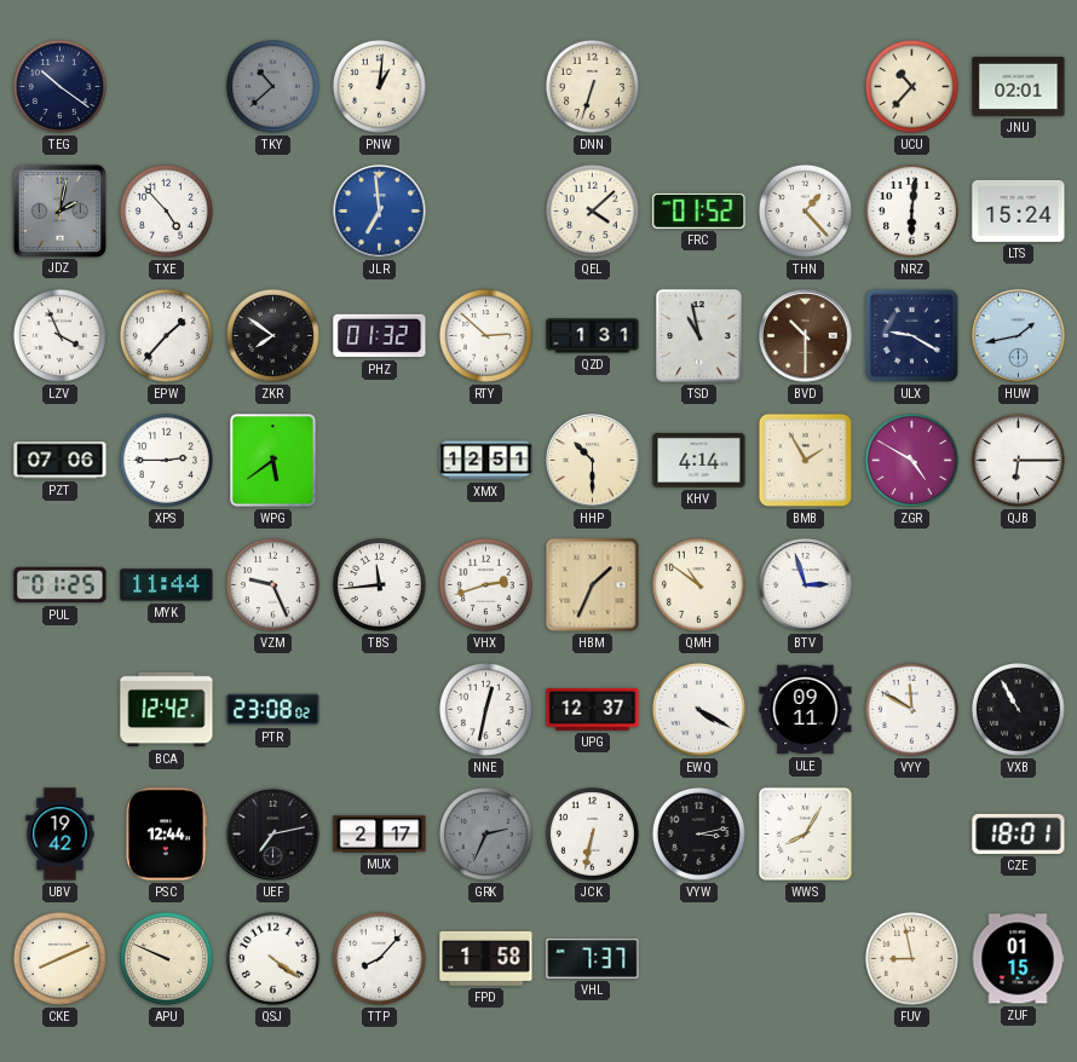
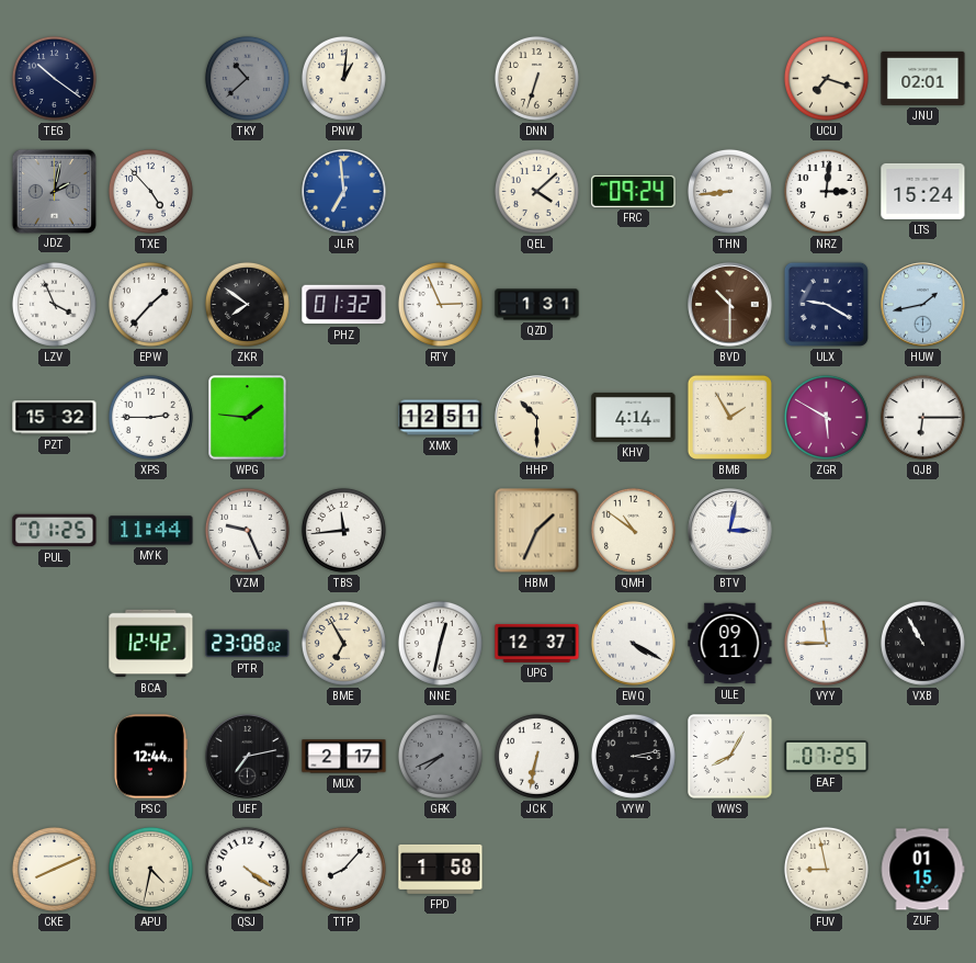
UCU: 10:37 -> 7:18 (826, 78)
FRC: 01:52 -> 09:24 (634, 191)
THN: 1:23 -> 8:44 (729, 191)
NRZ: 6:01 -> 3:01 (826, 191)
RTY: 2:52 -> 2:56 (440, 304)
TSD: 10:58 -> none (699, 336)
PZT: 07:06 -> 15:32 (55, 418)
WPG: 5:39 -> 1:46 (248, 418)
ZGR: 4:50 -> 5:50 (826, 417)
VHX: 2:42 -> none (485, 584)
BTV: 2:57 -> 3:02 (730, 531)
BME: none -> 6:55 (343, 643)
VYY: 11:50 -> 11:45 (826, 643)
UBV: 19:42 -> none (61, 835)
GRK: 2:34 -> 7:41 (440, 756)
EAF: none -> 07:25 (827, 757)
CZE: 18:01 -> none (1019, 833)
APU: 9:49 -> 4:32 (150, 869)
VHL: 7:37 -> none (593, 958)
